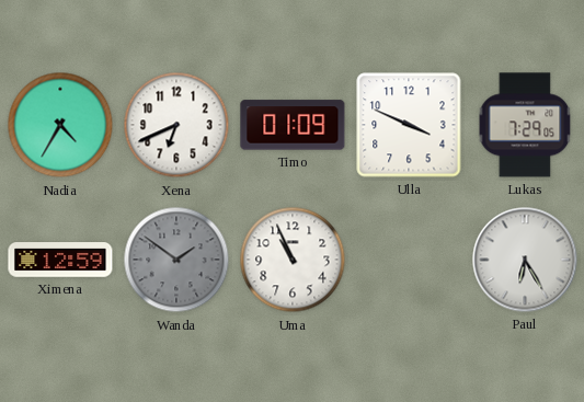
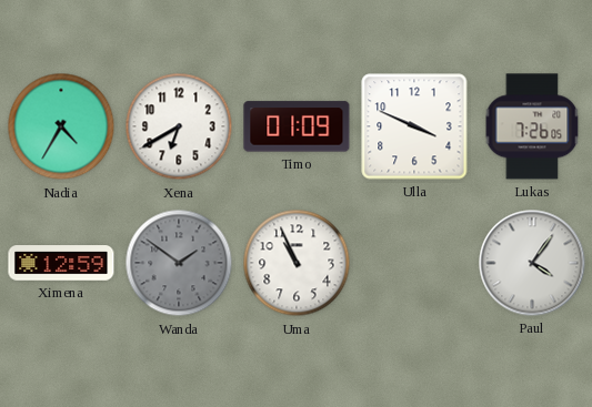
Xena: 6:41 -> 6:40 (179, 126)
Lukas: 7:29 -> 7:26 (532, 126)
Paul: 6:25 -> 4:06 (532, 263)
